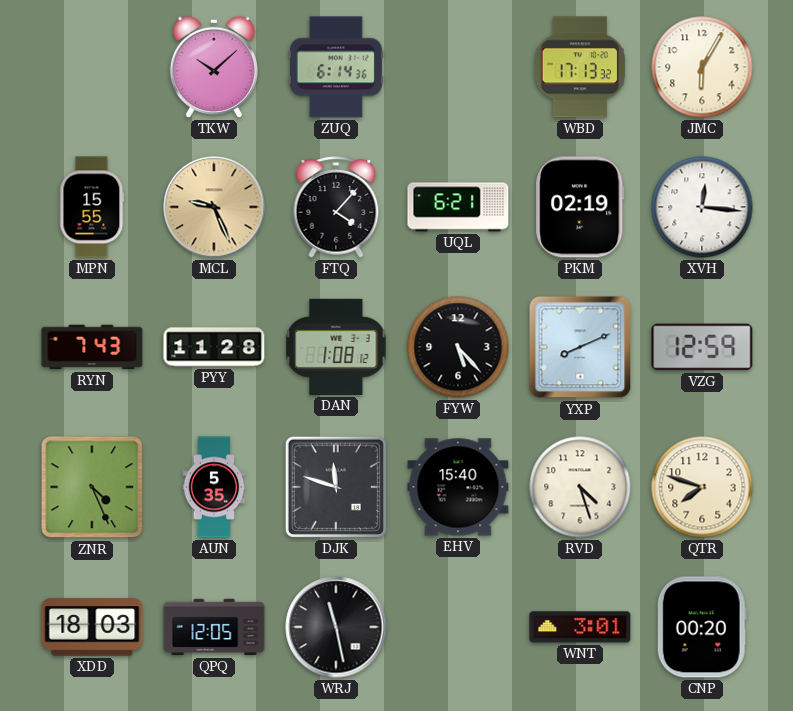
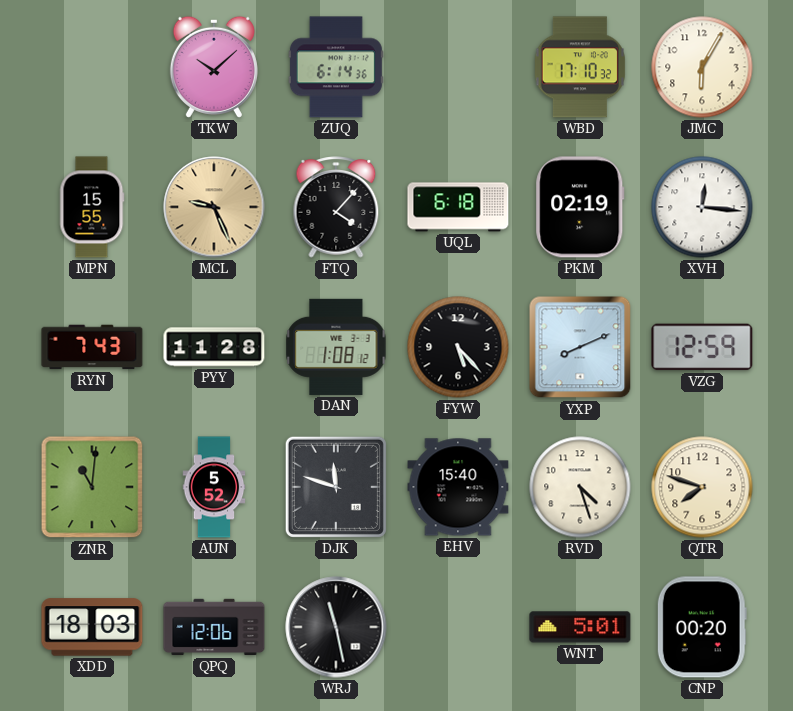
WBD: 17:13 -> 17:10 (580, 67)
UQL: 6:21 -> 6:18 (458, 207)
ZNR: 4:26 -> 11:01 (92, 487)
AUN: 5:35 -> 5:52 (214, 487)
QPQ: 12:05 -> 12:06 (214, 627)
WNT: 3:01 -> 5:01 (580, 627)
